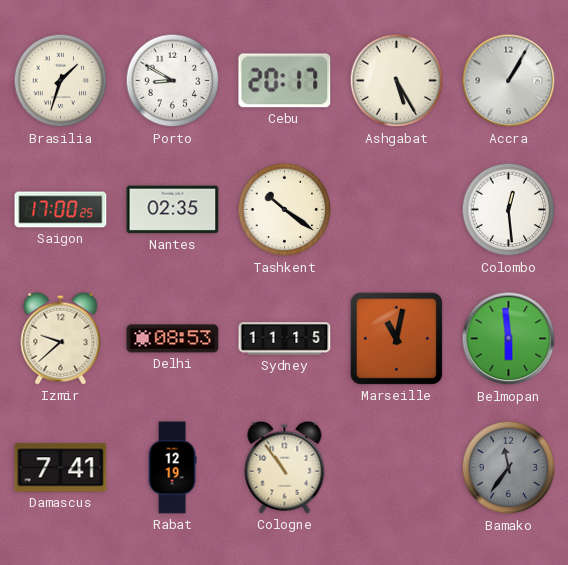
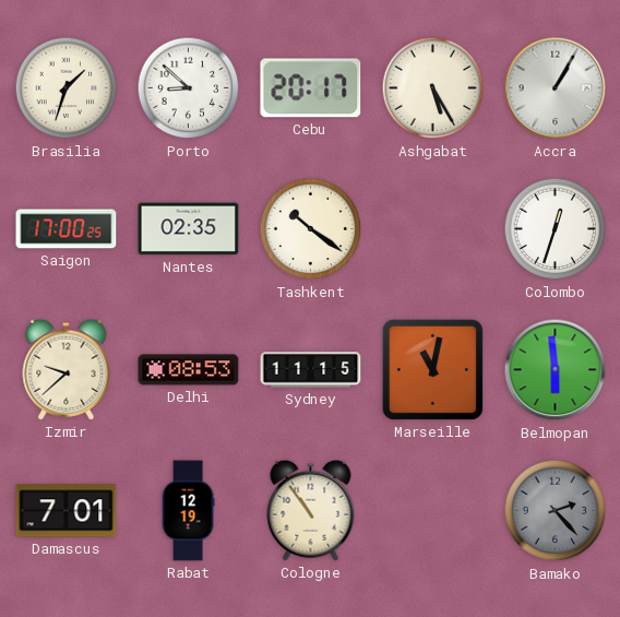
Porto: 8:50 -> 8:52 (189, 88)
Colombo: 12:29 -> 12:33 (556, 229)
Damascus: 7:41 -> 7:01 (67, 511)
Bamako: 11:36 -> 2:23 (556, 511)
